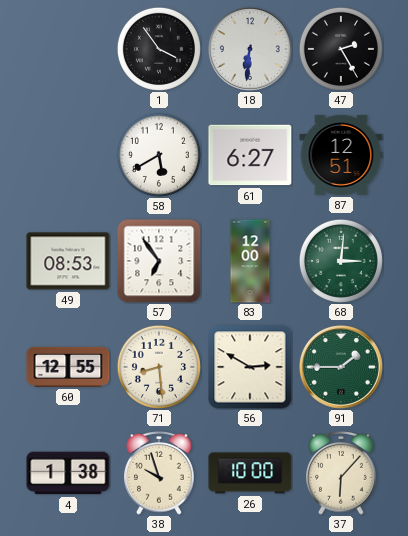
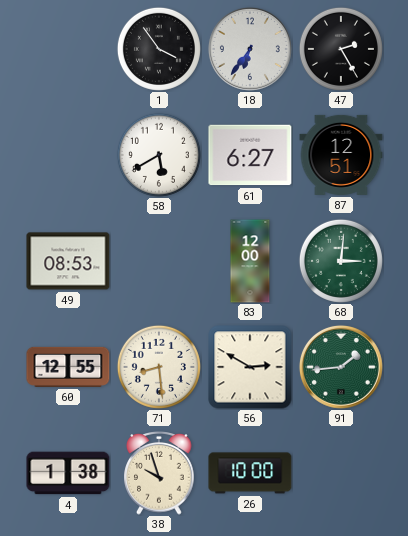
18: 6:31 -> 6:36 (250, 49)
57: 6:54 -> none (159, 261)
91: 1:45 -> 1:44 (341, 367)
37: 6:07 -> none (341, 474)
